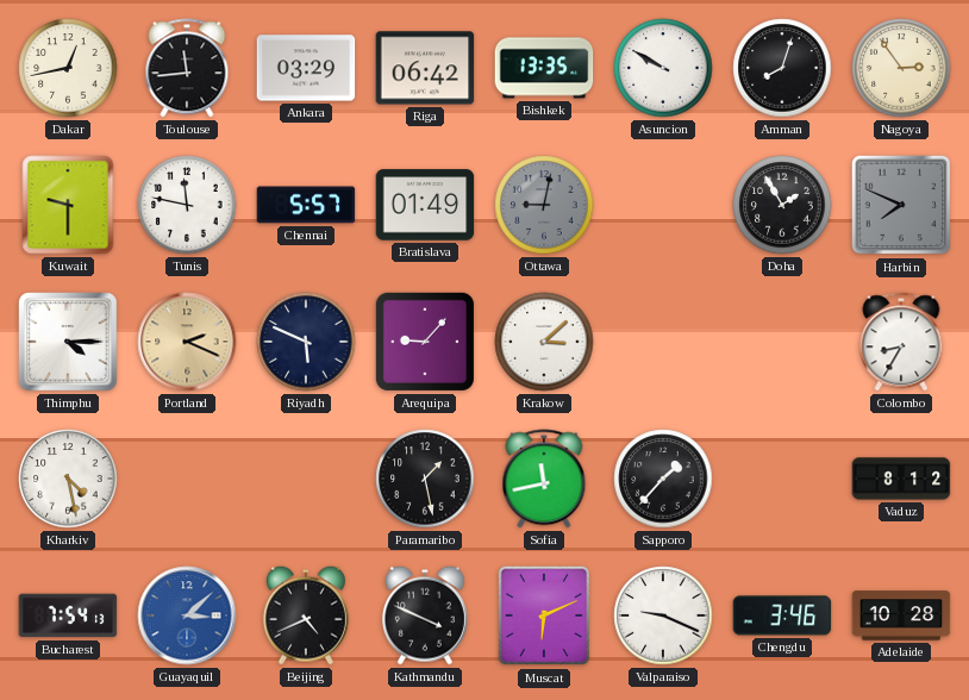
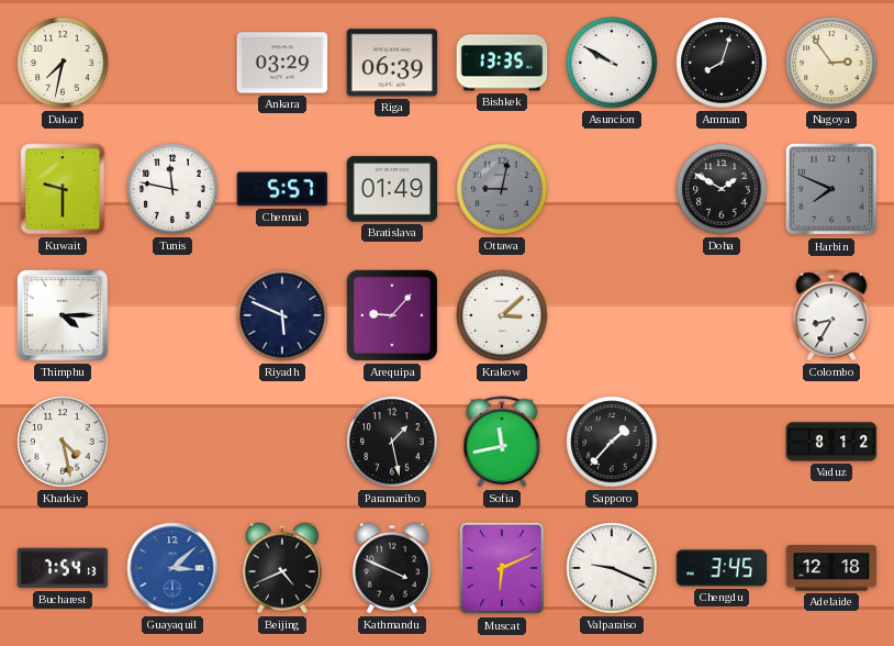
Dakar: 12:43 -> 7:32 (63, 63)
Toulouse: 11:44 -> none (187, 68)
Riga: 06:42 -> 06:39 (392, 63)
Doha: 1:55 -> 1:50 (722, 189)
Portland: 2:19 -> none (187, 342)
Chengdu: 3:46 -> 3:45 (722, 568)
Adelaide: 10:28 -> 12:18 (831, 568)
